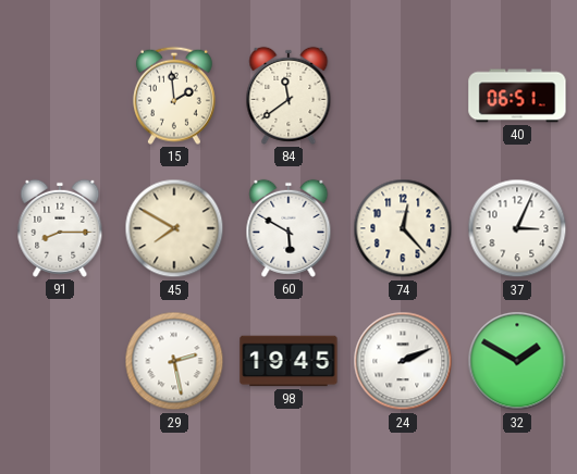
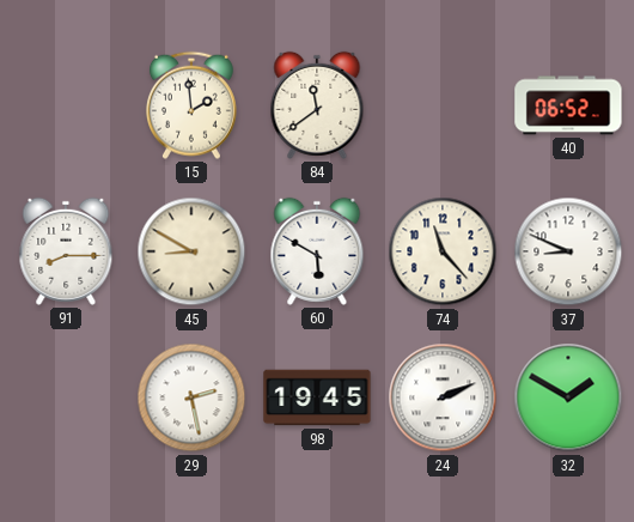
40: 06:51 -> 06:52 (568, 105)
45: 7:50 -> 8:50 (191, 251)
74: 12:23 -> 11:23 (443, 251)
37: 3:04 -> 8:49 (568, 251)
